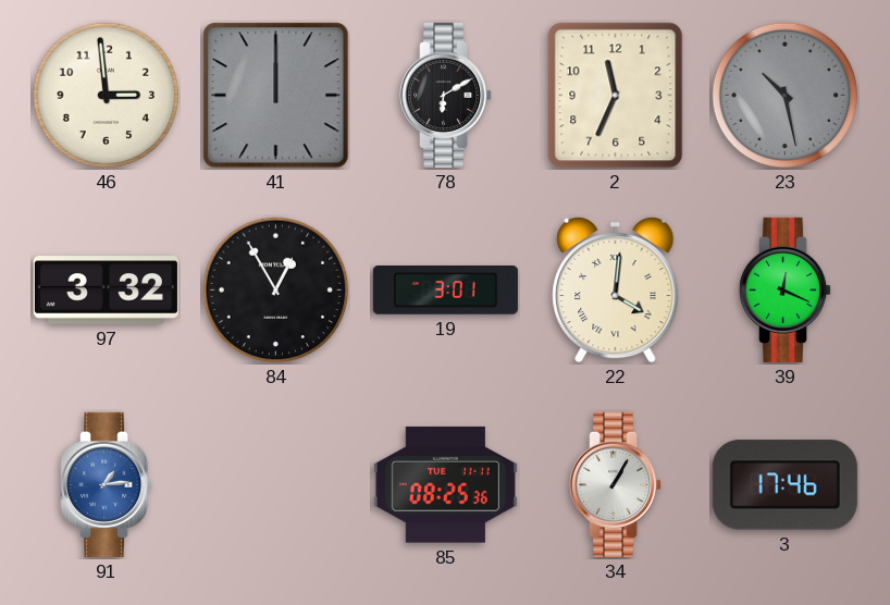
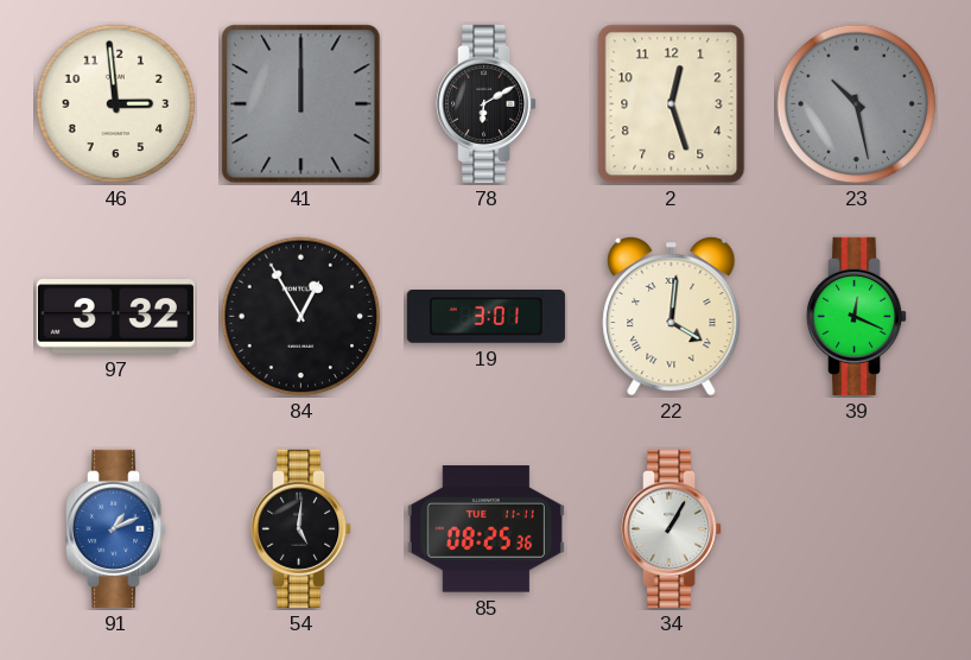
2: 11:34 -> 12:27 (672, 104)
91: 1:14 -> 1:11 (118, 528)
54: none -> 5:01 (303, 528)
3: 17:46 -> none (784, 485)
